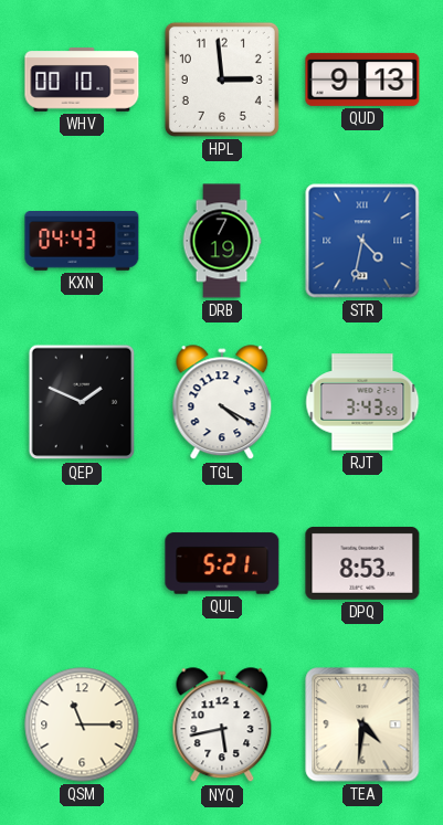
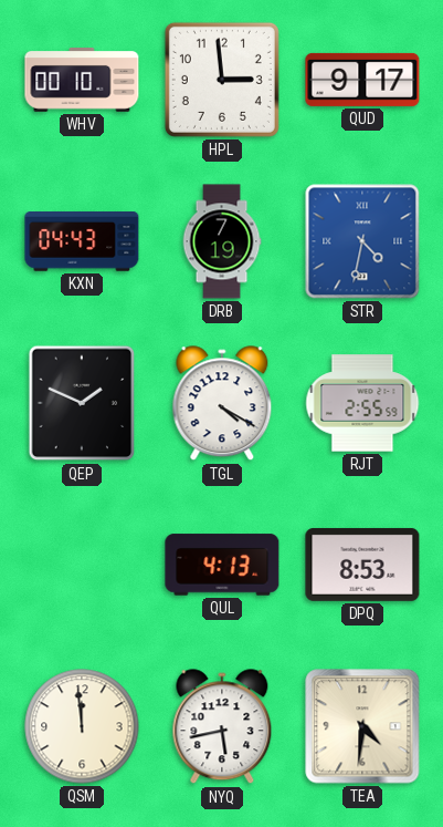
QUD: 9:13 -> 9:17 (362, 80)
RJT: 3:43 -> 2:55 (362, 403)
QUL: 5:21 -> 4:13 (222, 565)
QSM: 11:15 -> 11:59 (82, 726)
